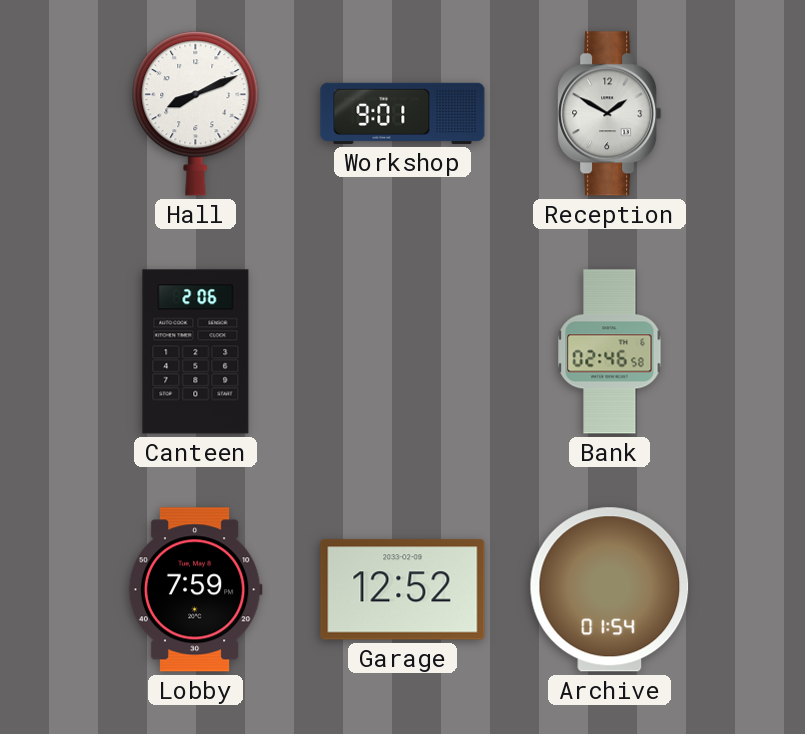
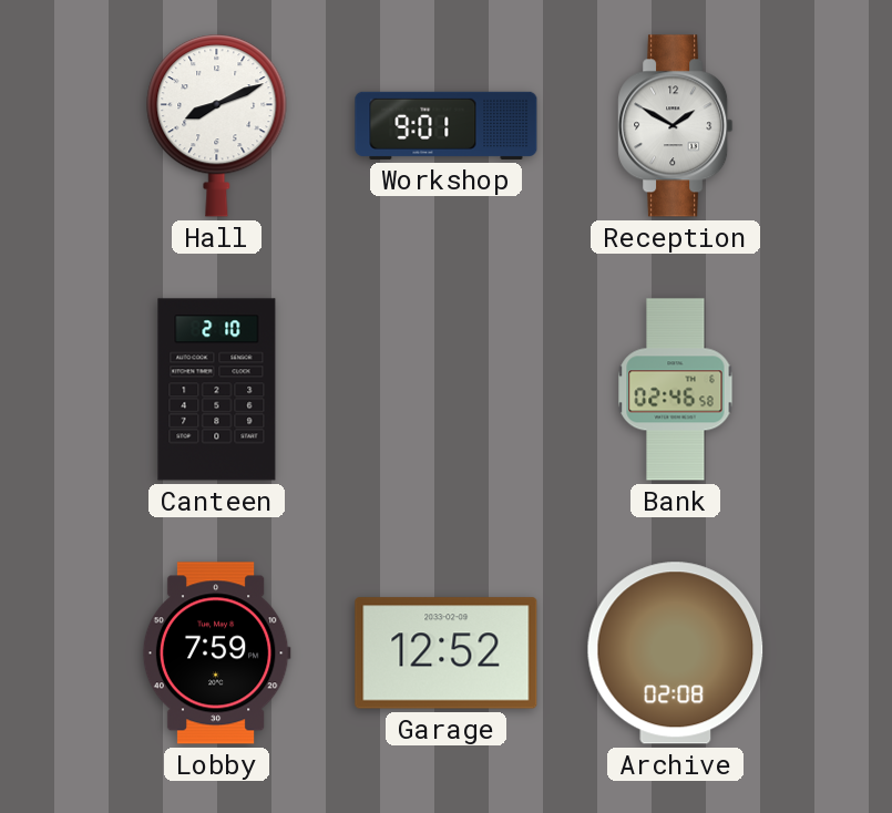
Canteen: 2:06 -> 2:10 (217, 390)
Archive: 01:54 -> 02:08 (676, 654)
